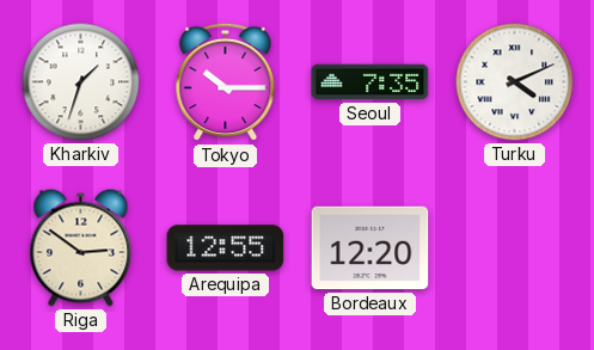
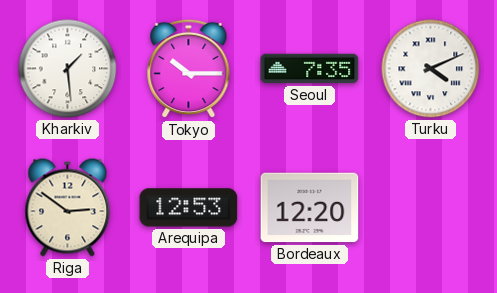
Kharkiv: 1:33 -> 1:29 (68, 69)
Arequipa: 12:55 -> 12:53 (189, 208)
